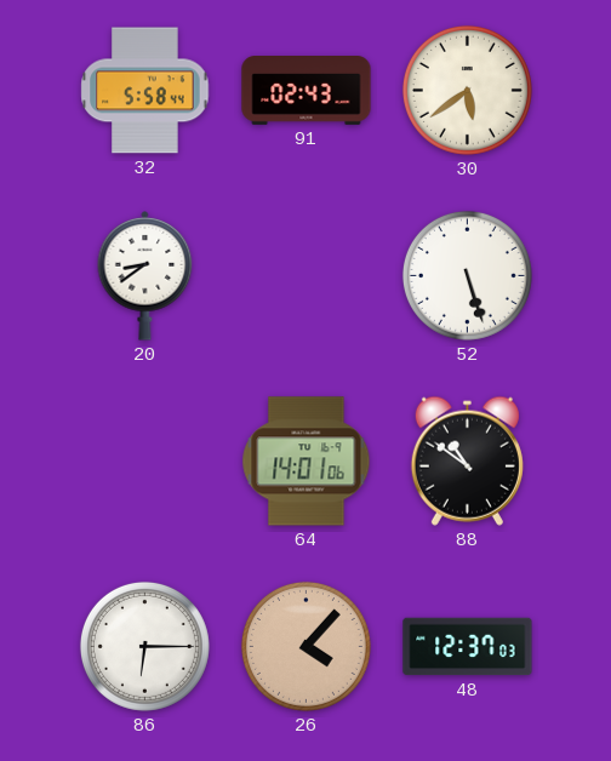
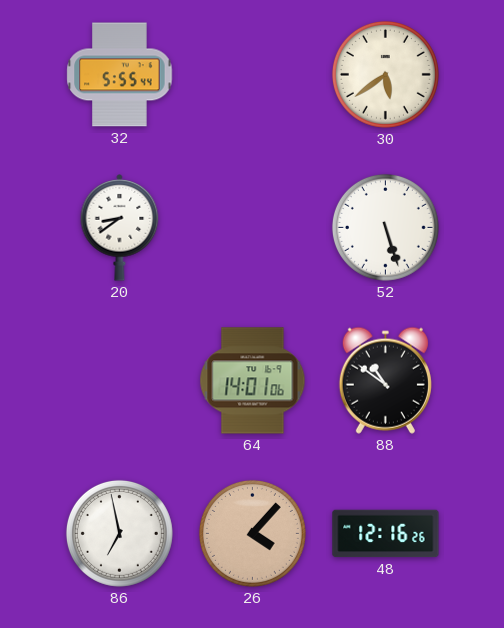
32: 5:58 -> 5:55 (120, 75)
91: 02:43 -> none (307, 91)
86: 6:15 -> 6:58 (119, 533)
48: 12:37 -> 12:16 (386, 534)
